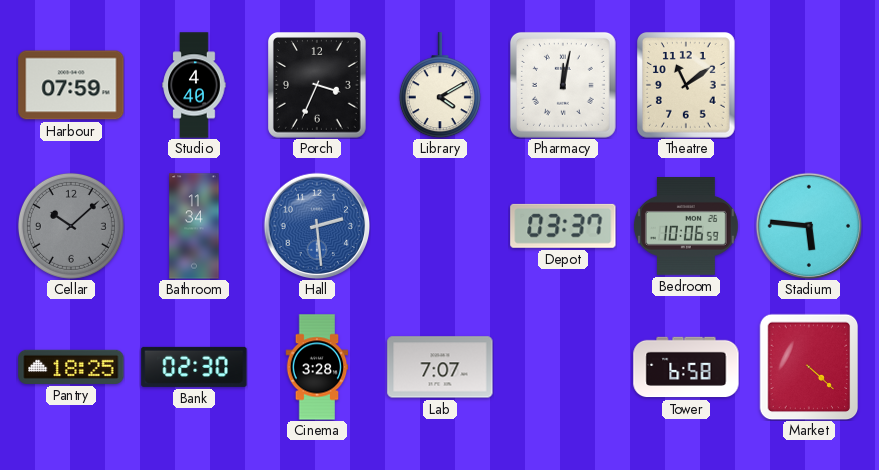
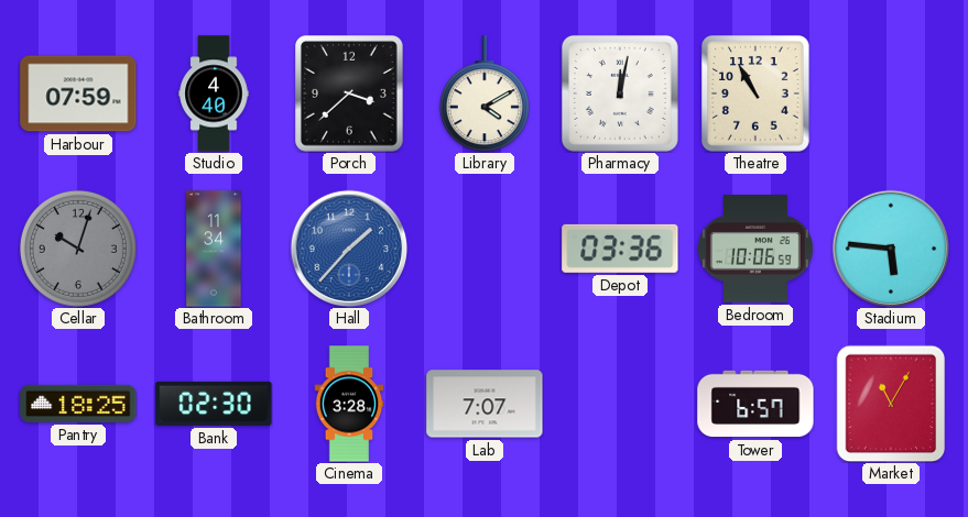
Porch: 3:34 -> 3:38 (350, 95)
Theatre: 11:09 -> 10:55 (757, 95)
Cellar: 10:08 -> 10:03 (78, 249)
Hall: 2:29 -> 1:37 (349, 249)
Depot: 03:37 -> 03:36 (620, 249)
Tower: 6:58 -> 6:57 (755, 404)
Market: 4:22 -> 11:05 (891, 404)
